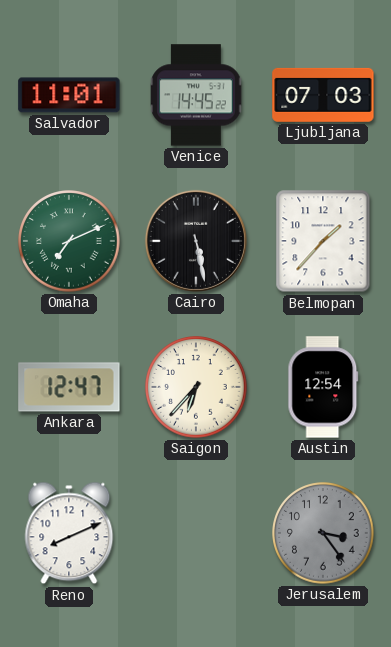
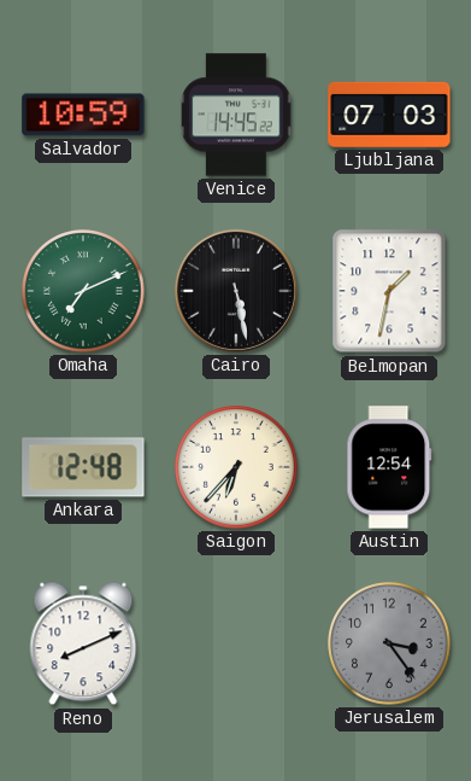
Salvador: 11:01 -> 10:59 (83, 115)
Belmopan: 1:37 -> 1:32 (389, 291)
Ankara: 12:47 -> 12:48 (83, 467)
